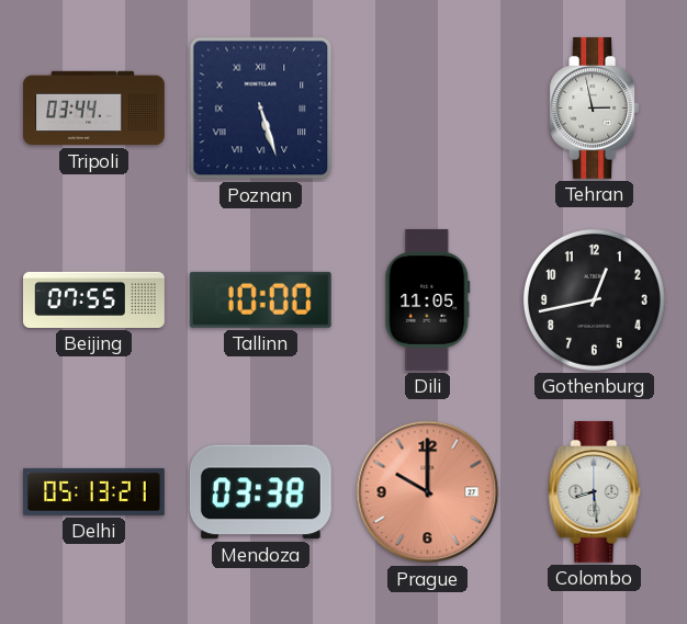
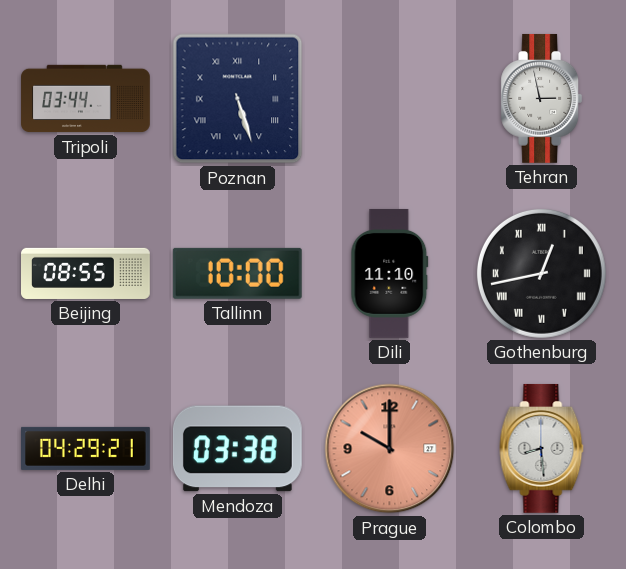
Beijing: 07:55 -> 08:55 (86, 273)
Dili: 11:05 -> 11:10 (390, 274)
Gothenburg numerals: Arabic -> Roman (541, 273)
Delhi: 05:13 -> 04:29 (86, 448)
